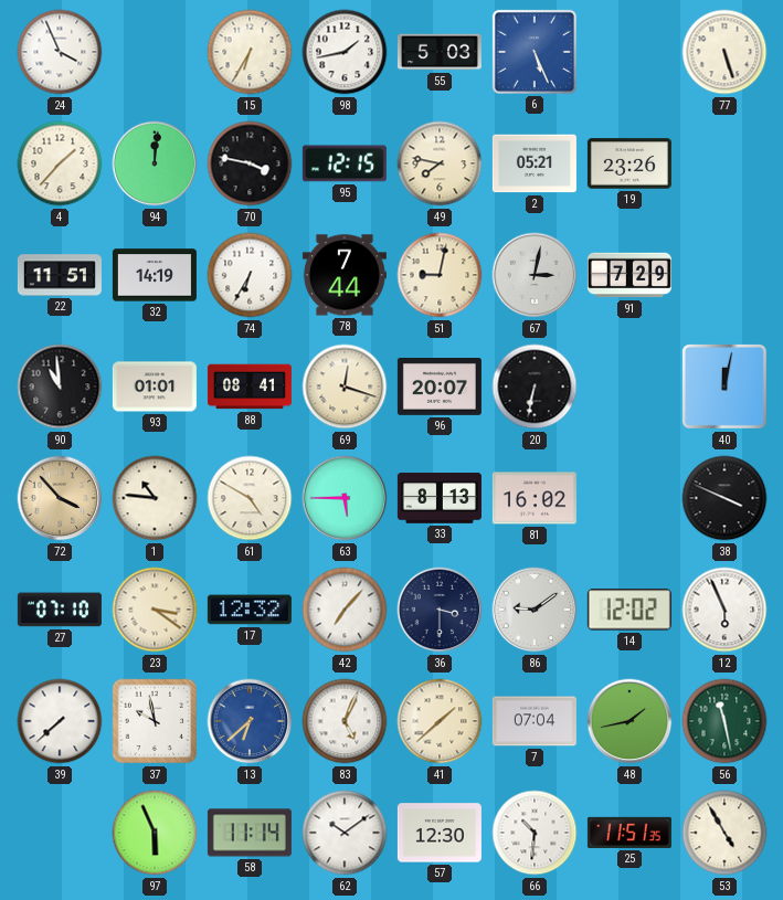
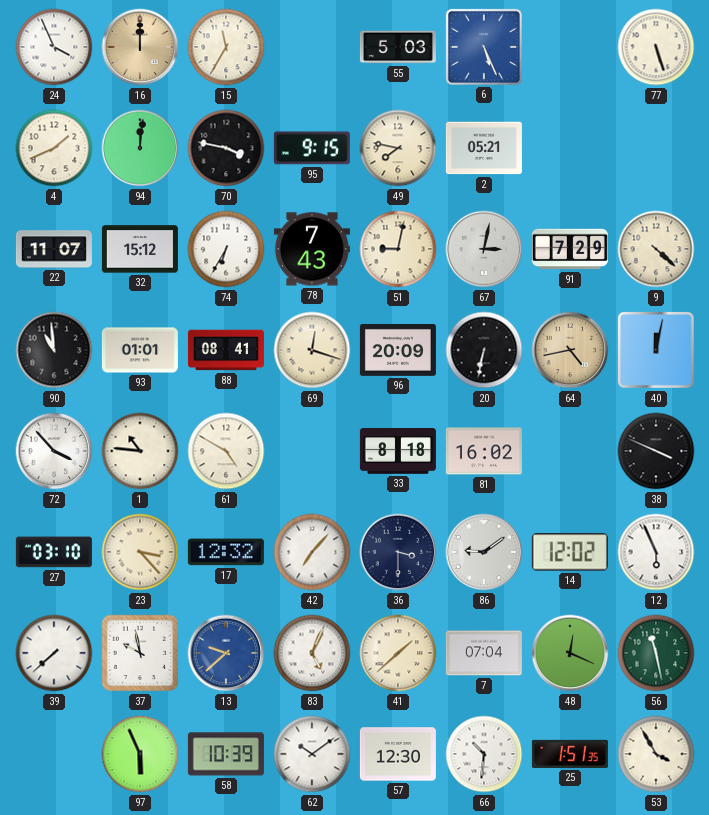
16: none -> 12:00 (140, 47)
15: 6:35 -> 11:35 (226, 47)
98: 1:43 -> none (345, 52)
4: 1:37 -> 1:41 (54, 148)
95: 12:15 -> 9:15 (312, 148)
19: 23:26 -> none (629, 163)
22: 11:51 -> 11:07 (54, 249)
32: 14:19 -> 15:12 (140, 249)
78: 7:44 -> 7:43 (312, 249)
9: none -> 4:22 (656, 249)
96: 20:07 -> 20:09 (398, 351)
64: none -> 4:43 (570, 350)
72 dial: champagne -> white (54, 451)
63: 5:45 -> none (345, 498)
33: 8:13 -> 8:18 (398, 451)
27: 07:10 -> 03:10 (54, 552)
23: 3:21 -> 3:23 (140, 552)
13: 6:38 -> 9:38 (226, 653)
48: 1:43 -> 12:19 (570, 653)
58: 11:14 -> 10:39 (226, 754)
25: 11:51 -> 1:51 (570, 754)
53: 4:55 -> 3:55 (656, 754)
